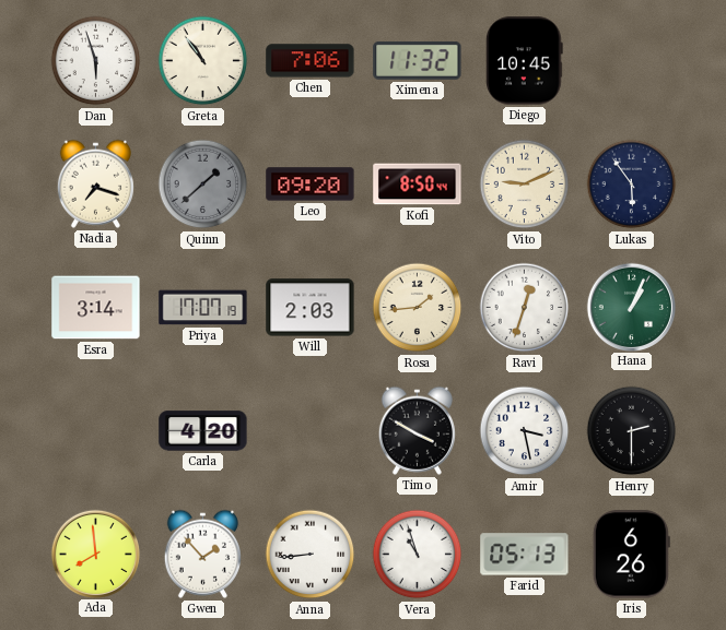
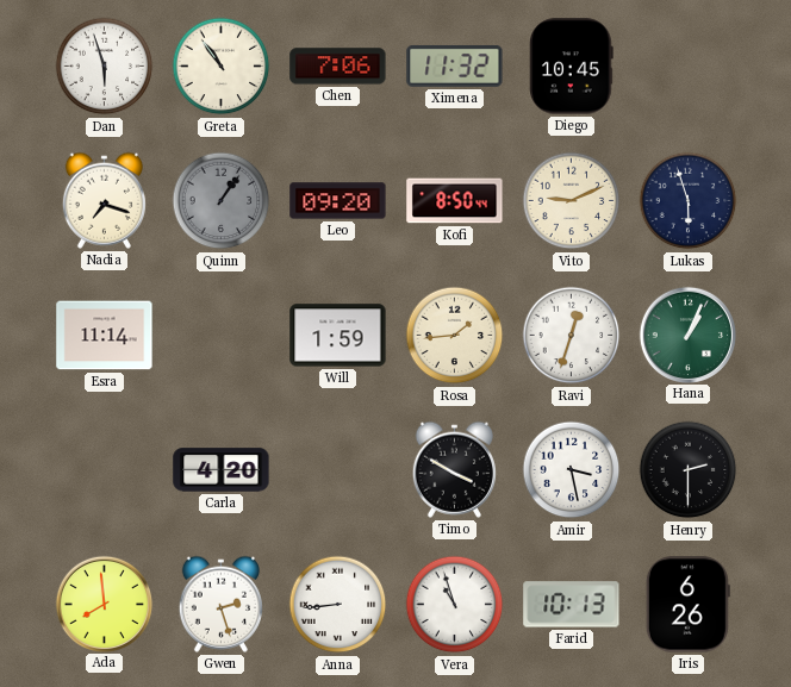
Quinn: 1:38 -> 1:06 (222, 201)
Lukas: 5:54 -> 5:57 (689, 201)
Esra: 3:14 -> 11:14 (105, 336)
Priya: 17:07 -> none (203, 308)
Will: 2:03 -> 1:59 (338, 336)
Gwen: 1:53 -> 2:27 (220, 604)
Farid: 05:13 -> 10:13 (572, 605)
